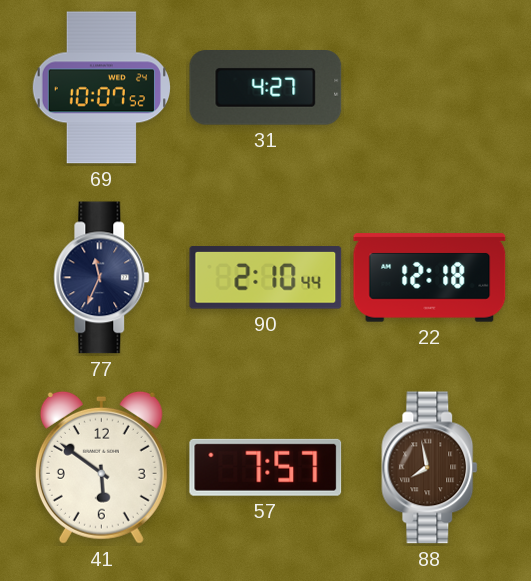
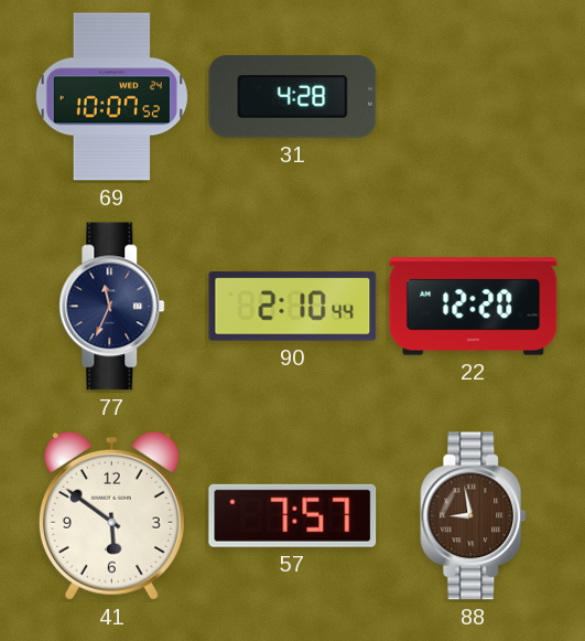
31: 4:27 -> 4:28 (293, 97)
22: 12:18 -> 12:20 (474, 307)
88: 7:58 -> 8:58 (474, 516)
